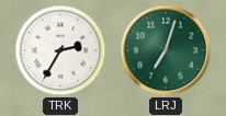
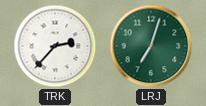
TRK: 2:35 -> 2:37 (55, 46)
